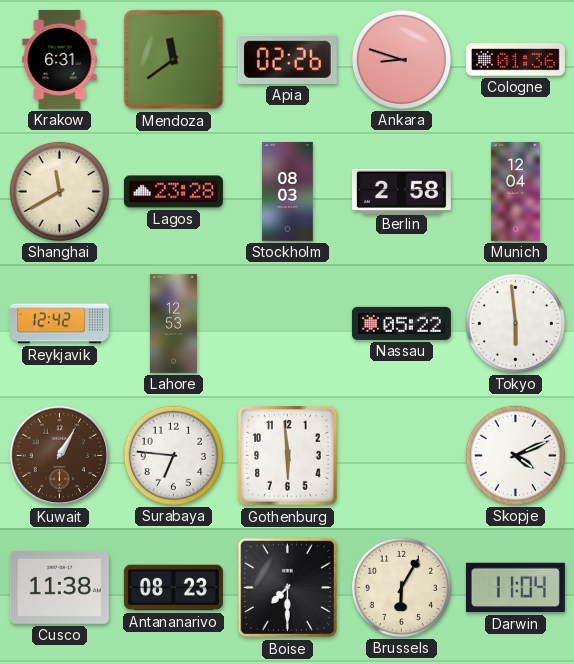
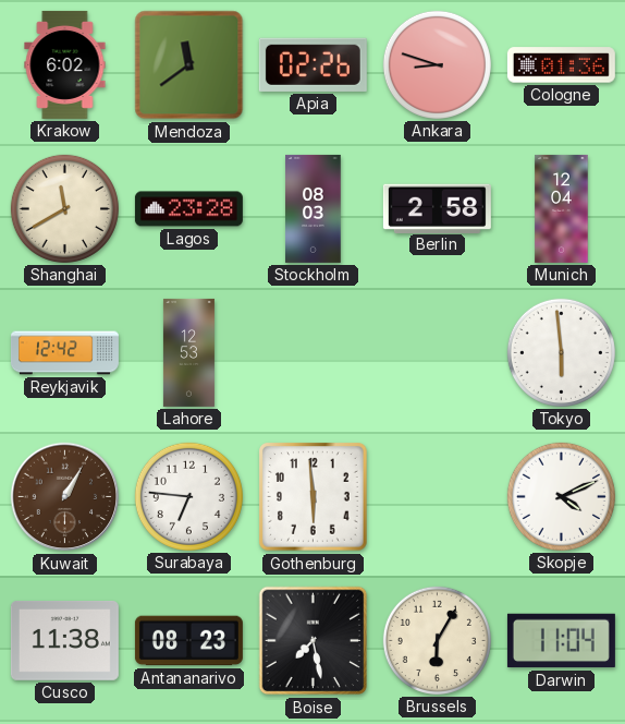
Krakow: 6:31 -> 6:02 (65, 64)
Nassau: 05:22 -> none (401, 323)
Boise: 7:30 -> 7:28 (314, 641)
